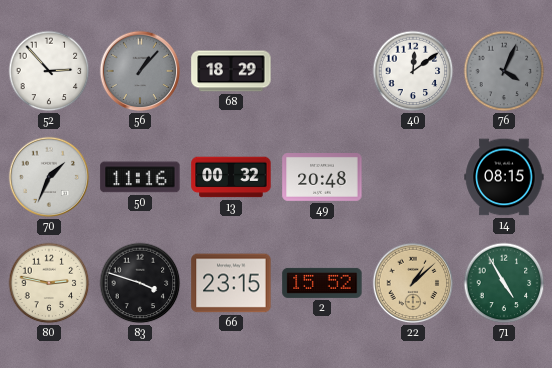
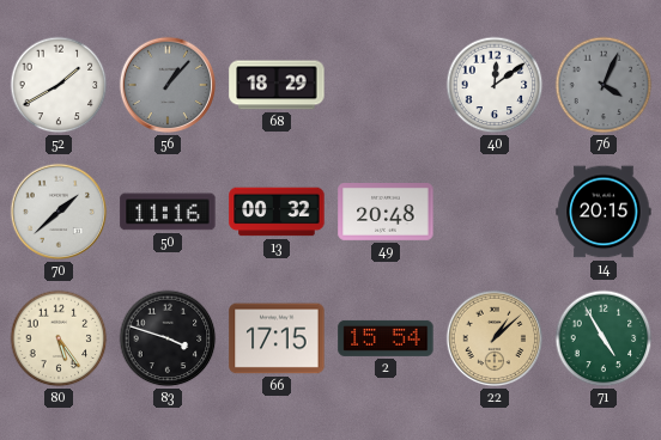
52: 2:53 -> 1:40 (59, 85)
70: 1:34 -> 1:38 (59, 212)
14: 08:15 -> 20:15 (604, 212)
80: 2:47 -> 5:24 (59, 338)
66: 23:15 -> 17:15 (277, 338)
2: 15:52 -> 15:54 (386, 338)
